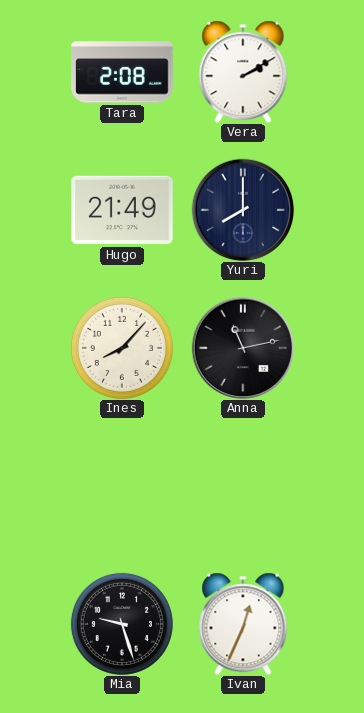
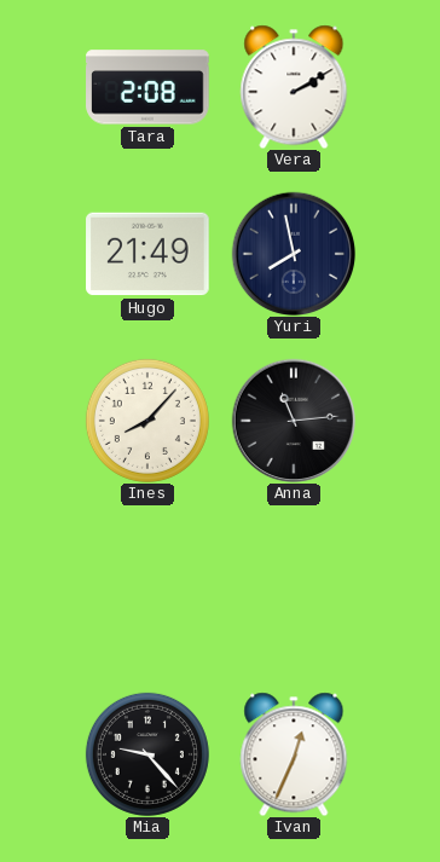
Yuri: 8:00 -> 7:58 (294, 254)
Anna: 11:13 -> 11:14 (294, 421)
Mia: 9:27 -> 9:23 (147, 754)
